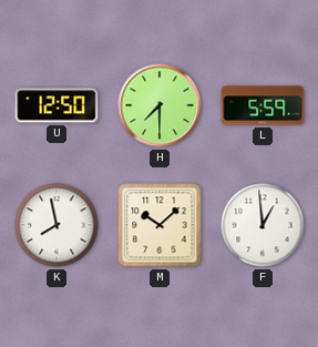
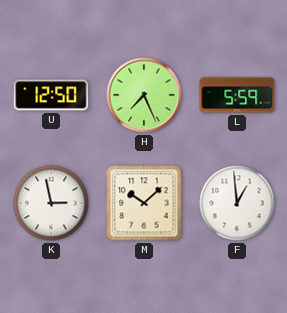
H: 7:30 -> 7:26 (144, 95)
K: 7:58 -> 2:58 (51, 203)
